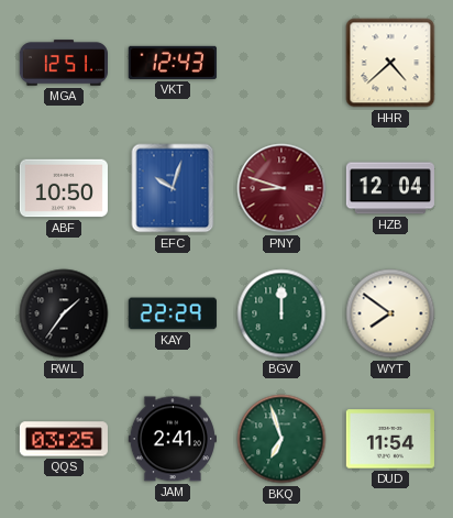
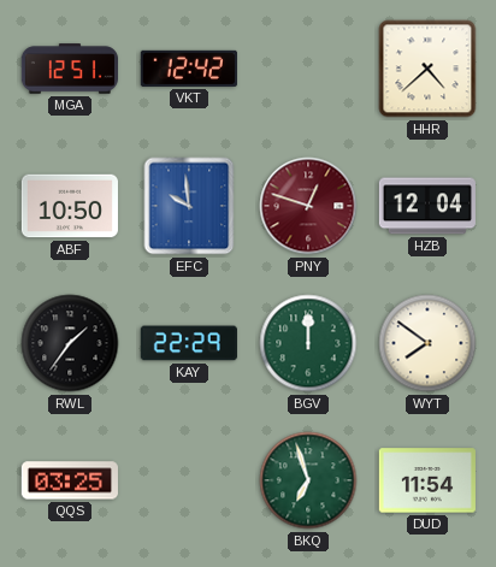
VKT: 12:43 -> 12:42 (189, 69)
EFC: 10:03 -> 9:59 (189, 206)
PNY: 8:48 -> 12:48 (308, 206)
JAM: 2:41 -> none (173, 439)
